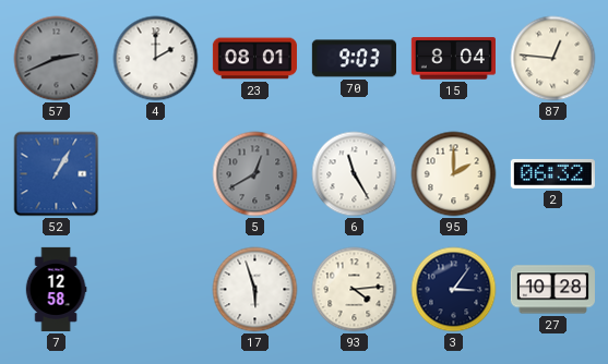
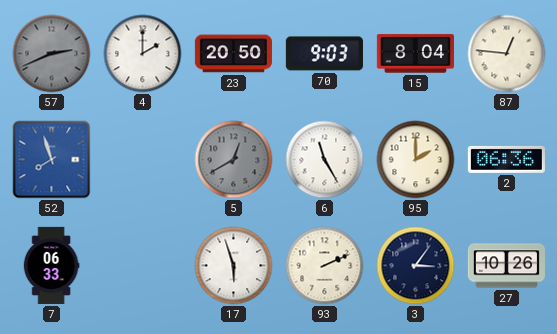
23: 08:01 -> 20:50 (233, 54)
52: 1:05 -> 7:57 (52, 160)
2: 06:32 -> 06:36 (506, 159)
7: 12:58 -> 06:33 (51, 265)
93: 4:14 -> 2:11 (325, 266)
27: 10:28 -> 10:26 (506, 266)
